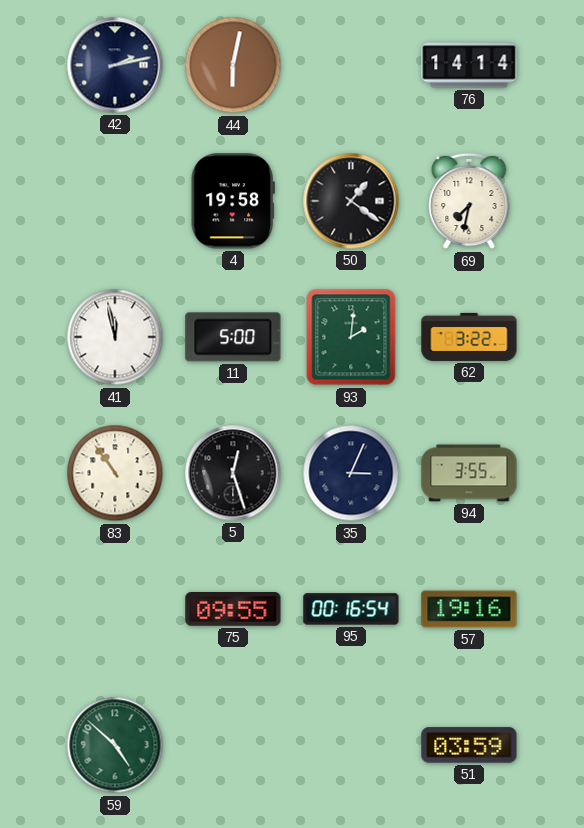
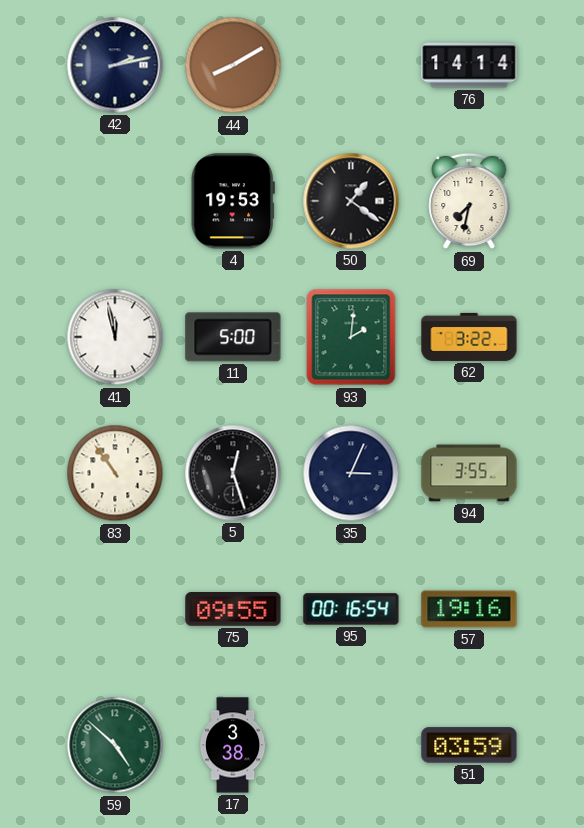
44: 6:02 -> 8:10 (233, 65)
4: 19:58 -> 19:53 (233, 201)
17: none -> 3:38 (233, 745)
